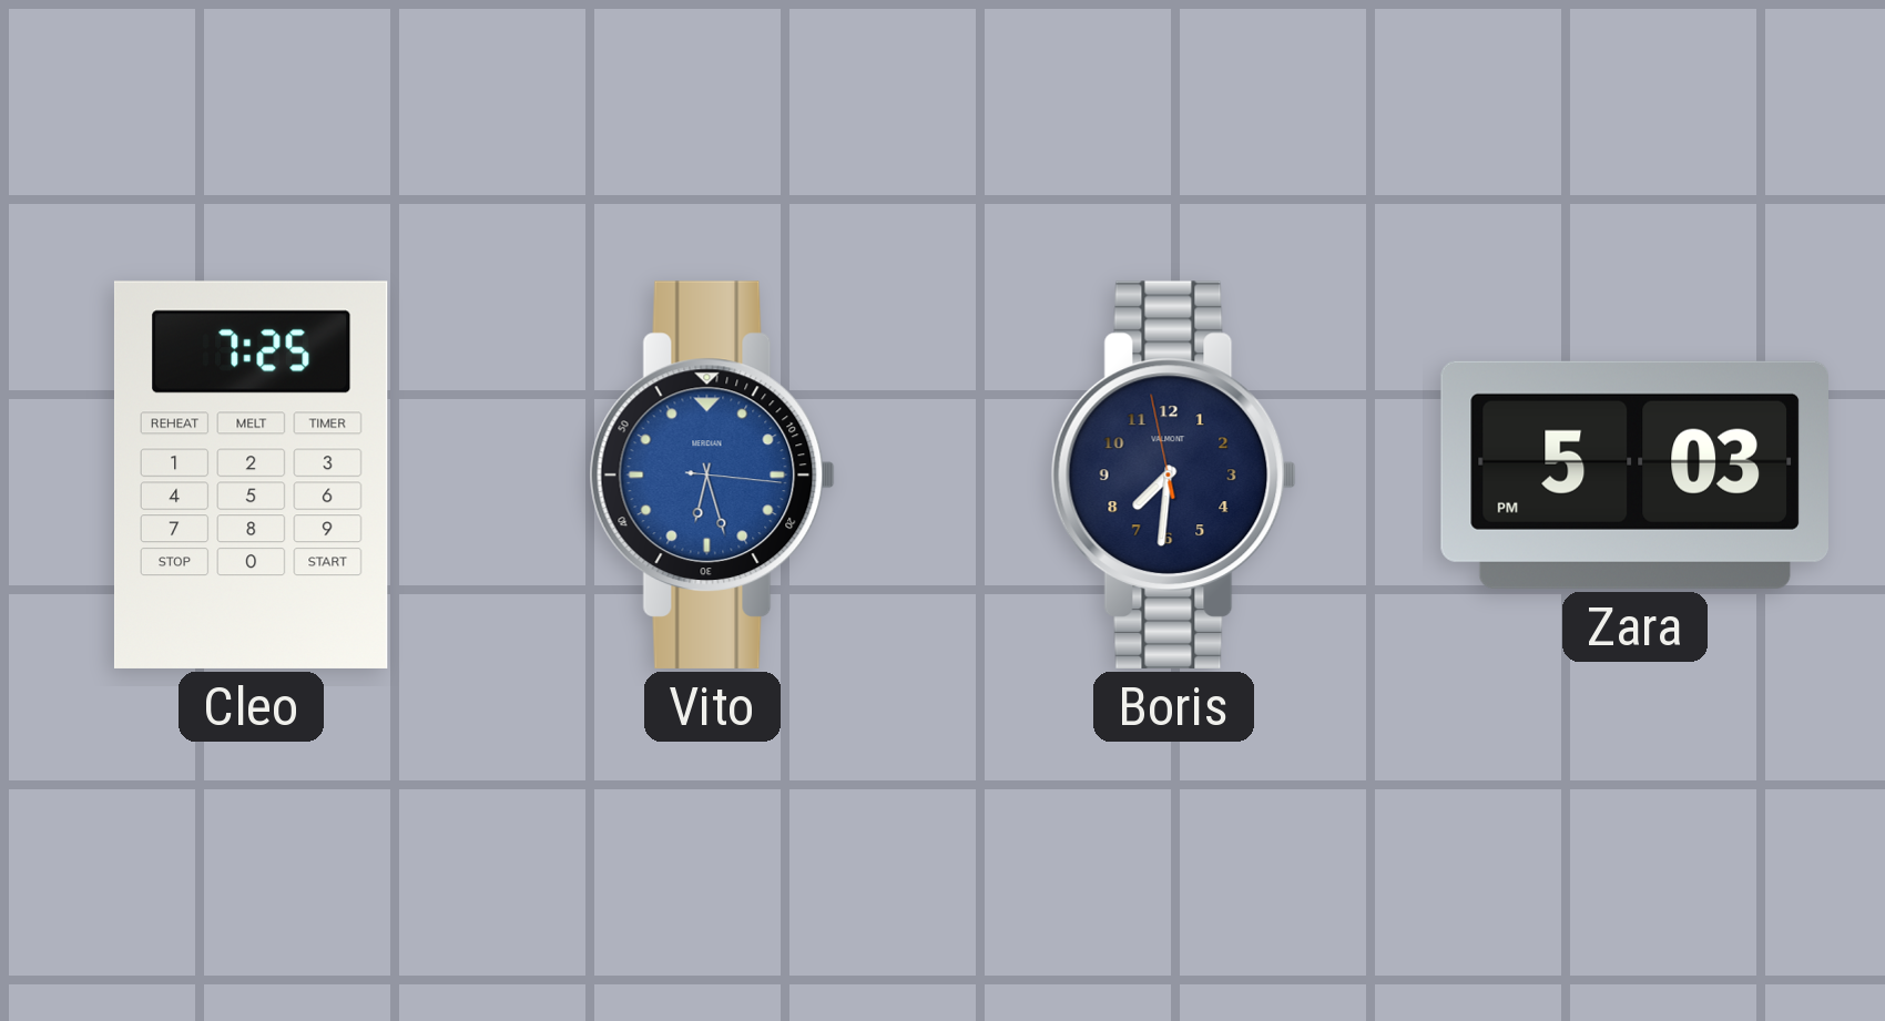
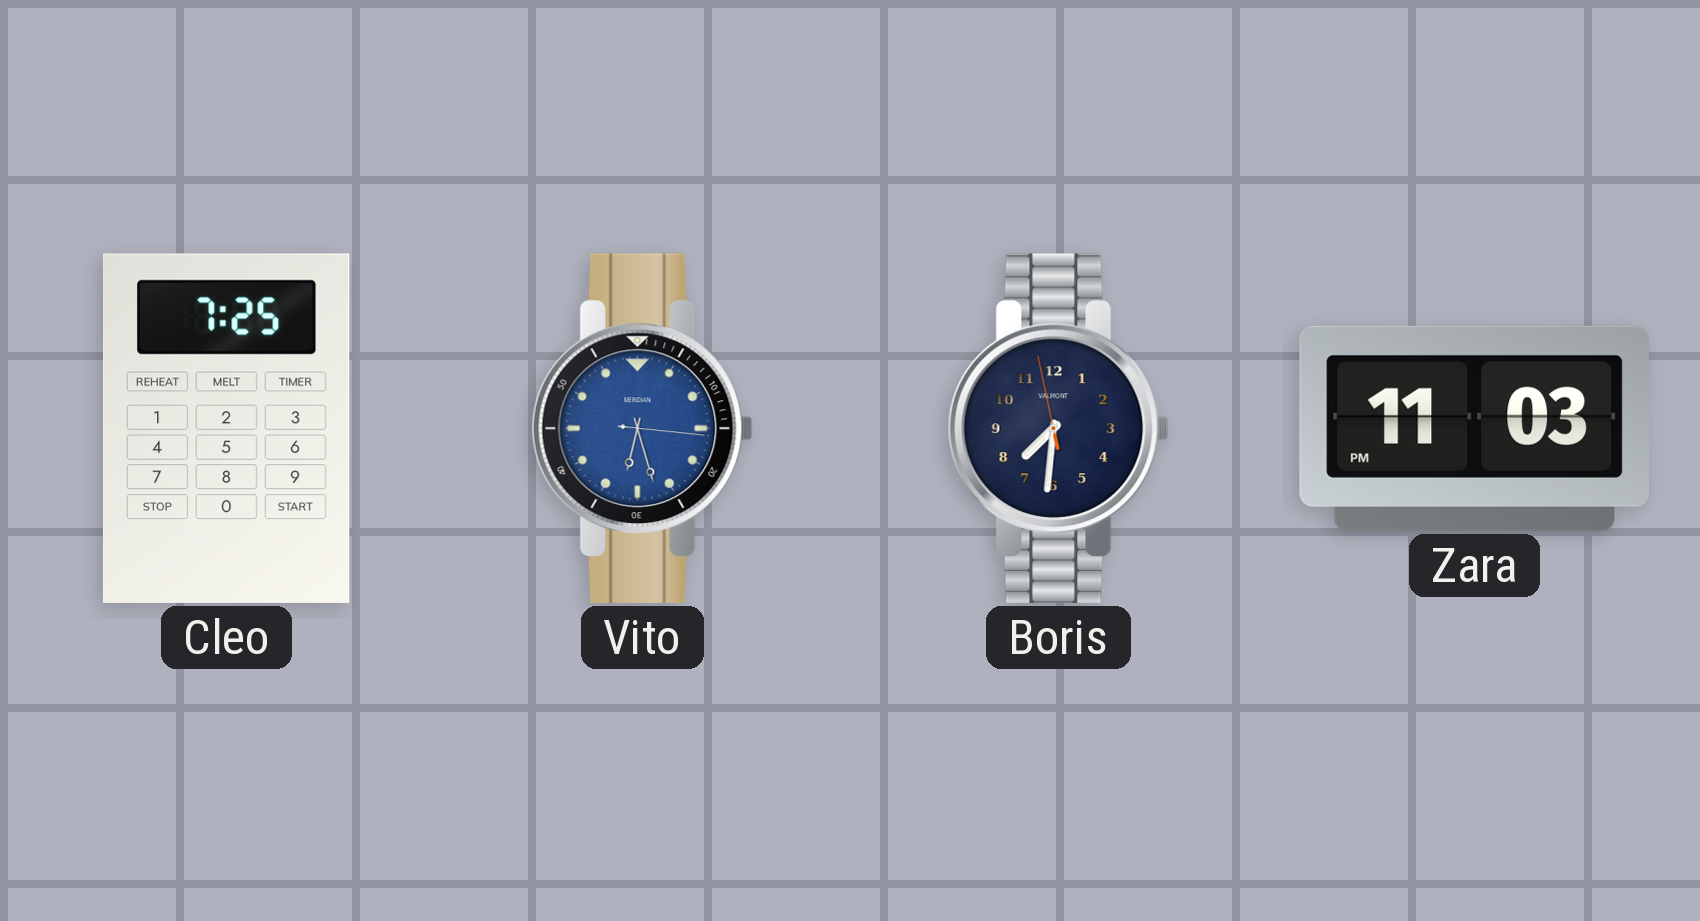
Zara: 5:03 -> 11:03 (1474, 428)
